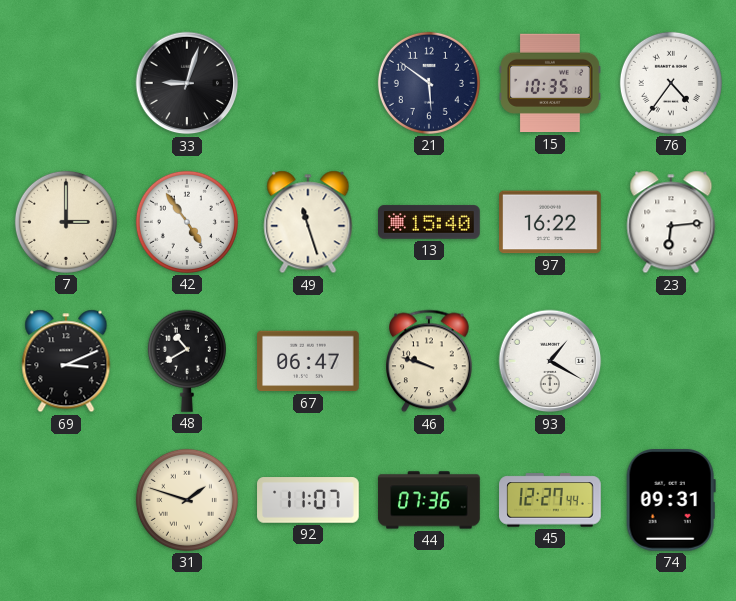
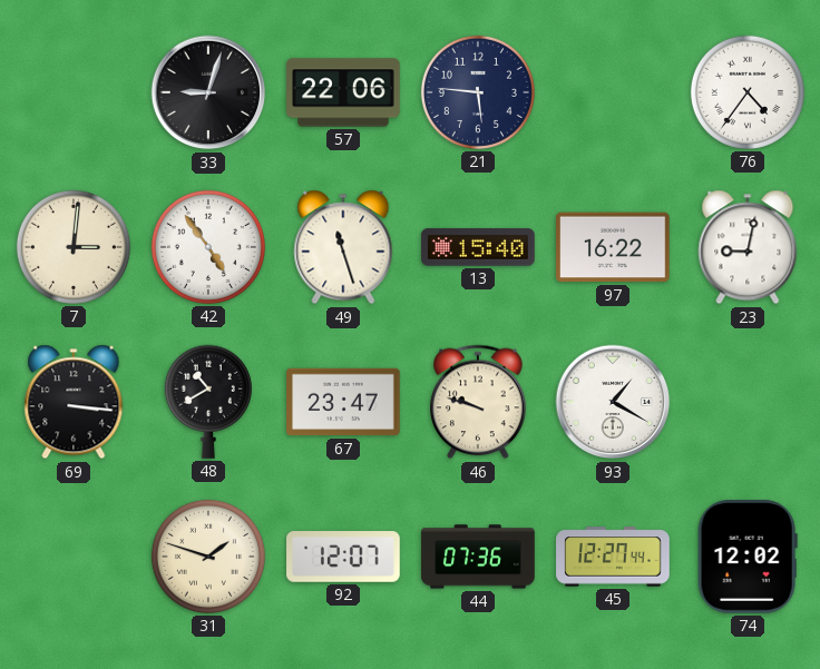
57: none -> 22:06 (343, 92)
21: 5:51 -> 5:46 (478, 92)
15: 10:35 -> none (550, 83)
7: 3:00 -> 3:01 (74, 247)
23: 6:14 -> 9:02 (748, 247)
69: 3:11 -> 3:16 (74, 402)
67: 06:47 -> 23:47 (343, 402)
92: 11:07 -> 12:07 (343, 557)
74: 09:31 -> 12:02 (748, 558)
